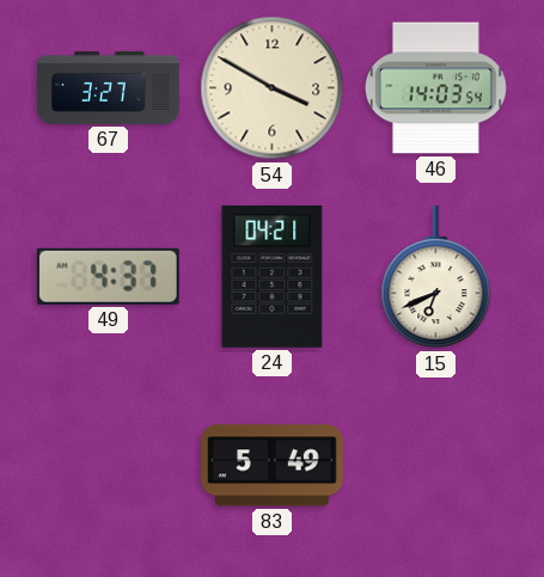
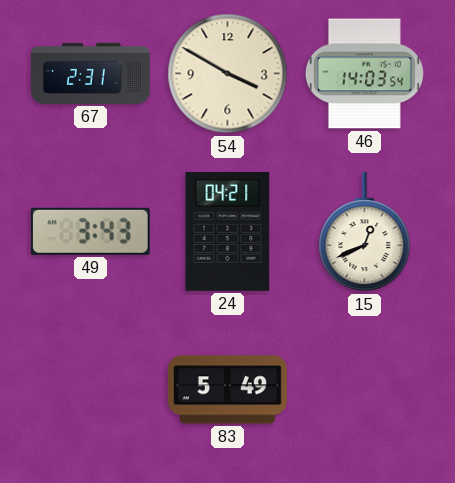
67: 3:27 -> 2:31 (91, 73)
49: 4:37 -> 3:43 (90, 231)
15: 6:41 -> 12:41 (365, 233)
